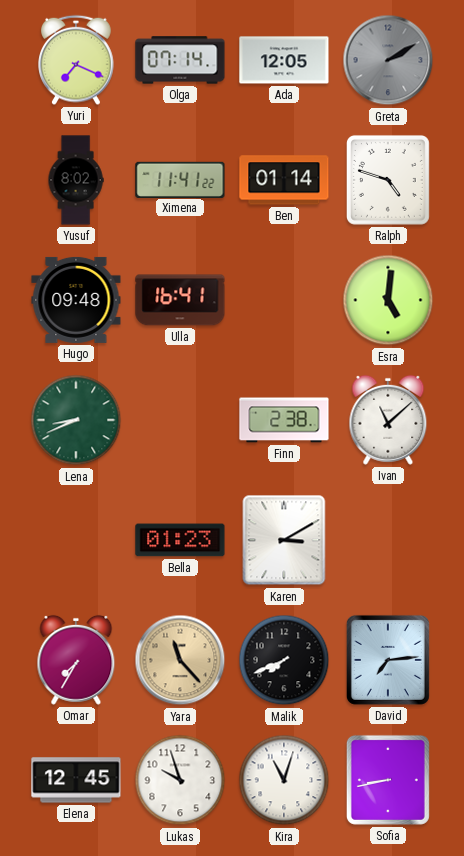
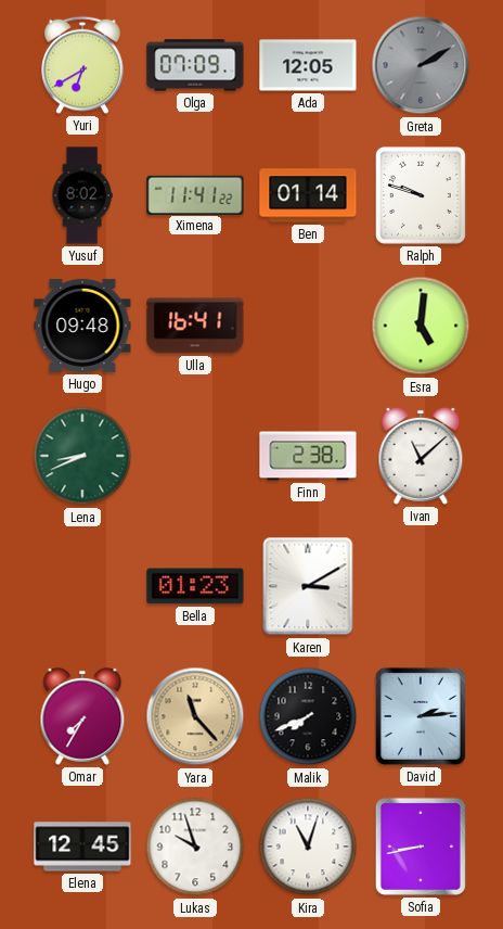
Yuri: 7:19 -> 6:40 (82, 65)
Olga: 07:14 -> 07:09 (195, 65)
Ralph: 4:48 -> 9:48 (421, 195)
David: 7:14 -> 2:14 (421, 716)
